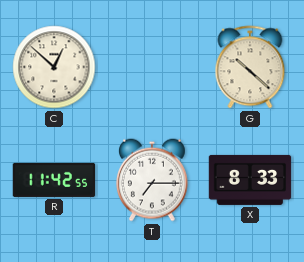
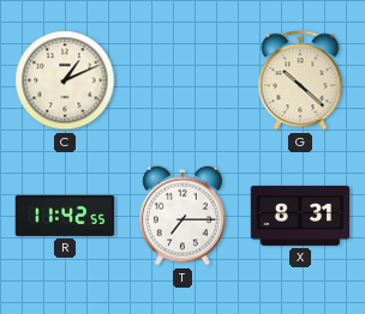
C: 12:52 -> 1:11 (65, 80)
X: 8:33 -> 8:31 (300, 216)
